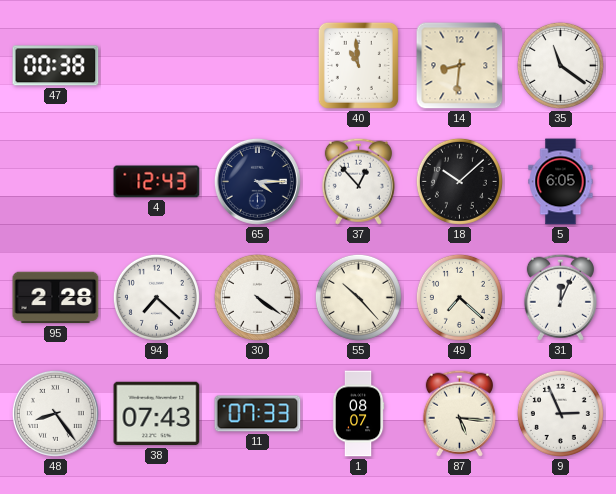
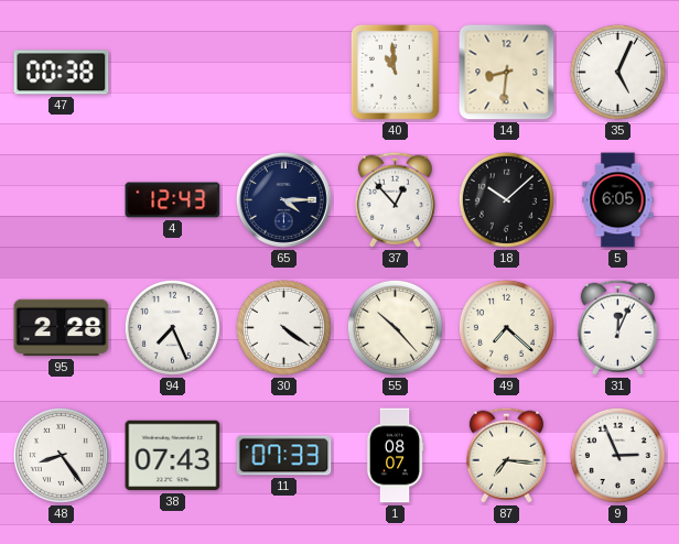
35: 11:21 -> 5:04 (617, 72)
94: 7:22 -> 7:26 (172, 327)
87: 5:16 -> 7:16 (506, 455)
